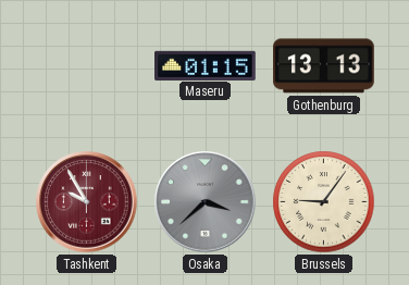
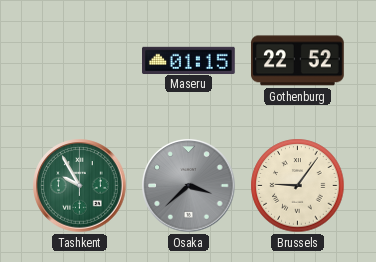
Gothenburg: 13:13 -> 22:52 (298, 61)
Tashkent dial: burgundy -> green (80, 186)
